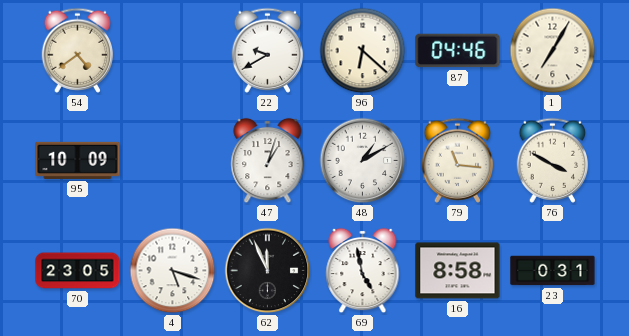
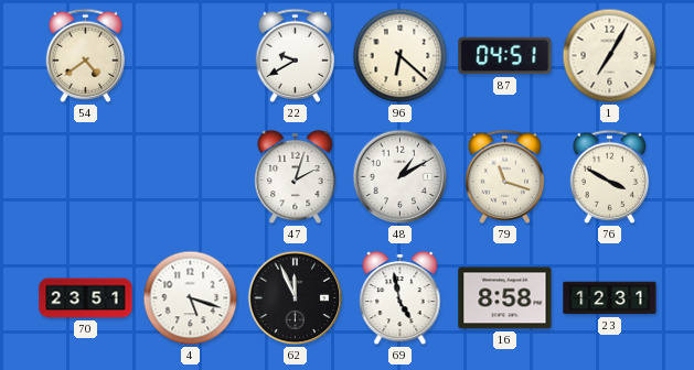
87: 04:46 -> 04:51 (505, 56)
95: 10:09 -> none (78, 160)
47: 1:03 -> 2:03 (296, 177)
79: 11:16 -> 11:18 (505, 176)
70: 23:05 -> 23:51 (86, 298)
23: 0:31 -> 12:31 (610, 298)
